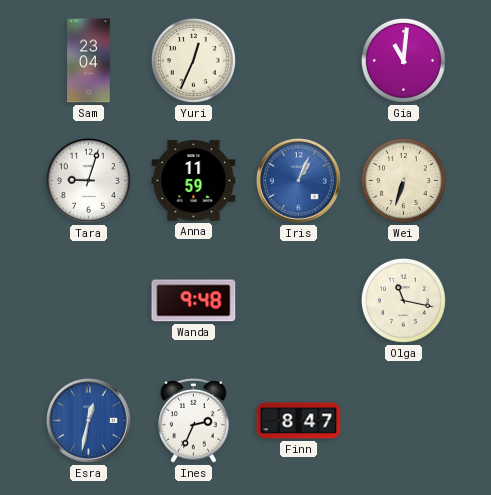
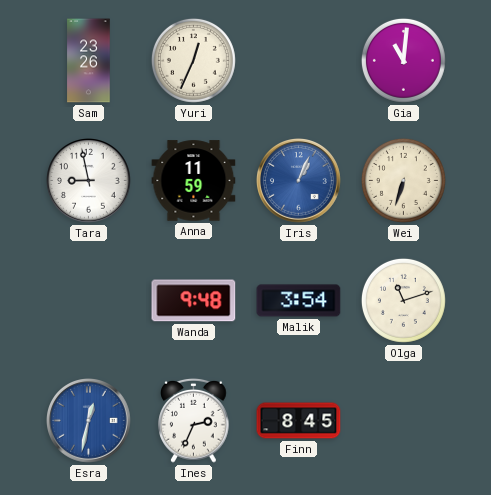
Sam: 23:04 -> 23:26 (89, 61)
Tara: 9:03 -> 8:58 (89, 181)
Malik: none -> 3:54 (299, 301)
Olga: 11:17 -> 11:12 (403, 300)
Finn: 8:47 -> 8:45 (299, 421)
